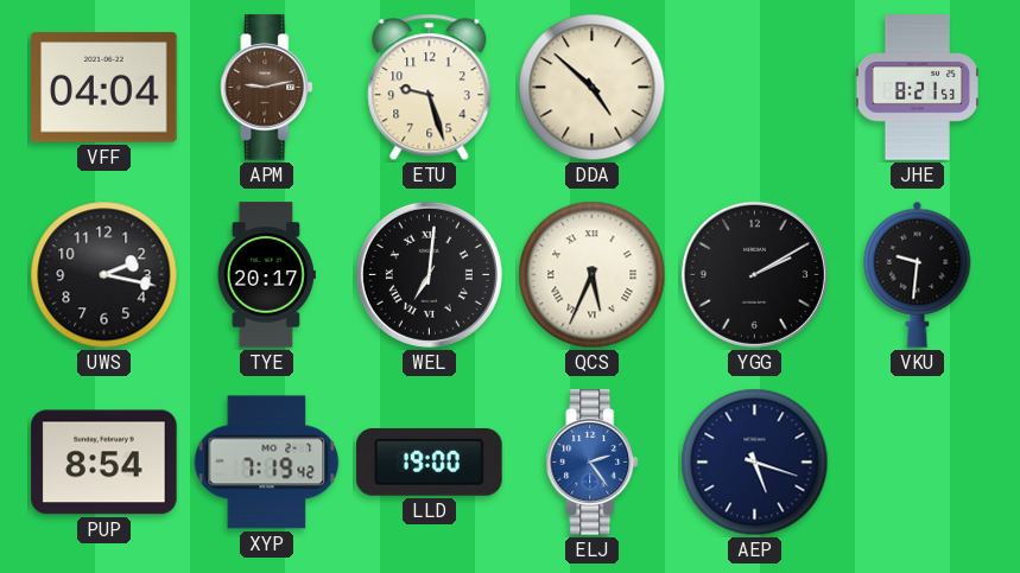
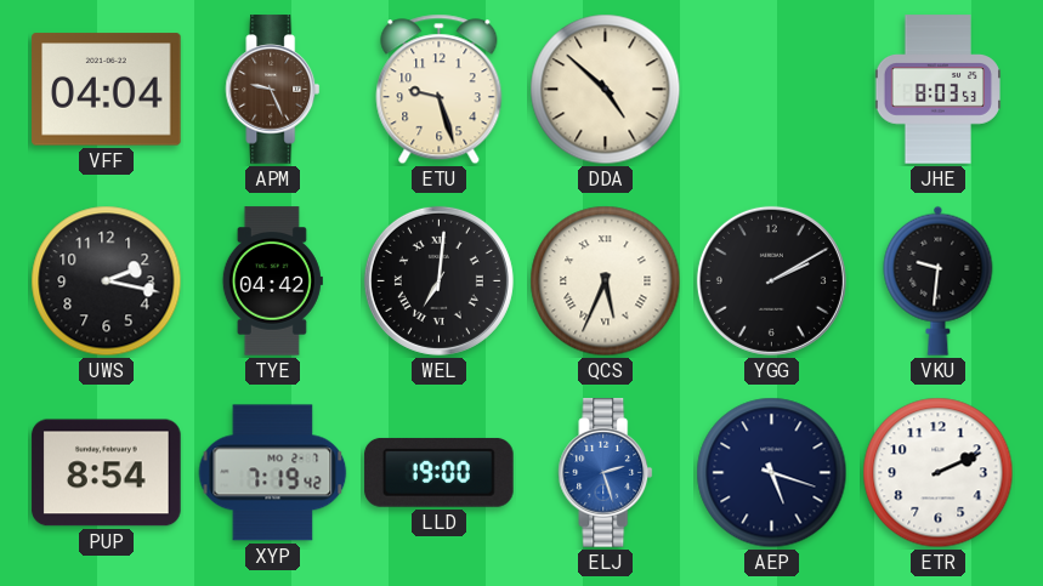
APM: 9:13 -> 9:26 (273, 90)
JHE: 8:21 -> 8:03 (937, 90)
TYE: 20:17 -> 04:42 (272, 281)
ELJ: 2:24 -> 2:27 (606, 473)
ETR: none -> 2:11 (939, 473)
